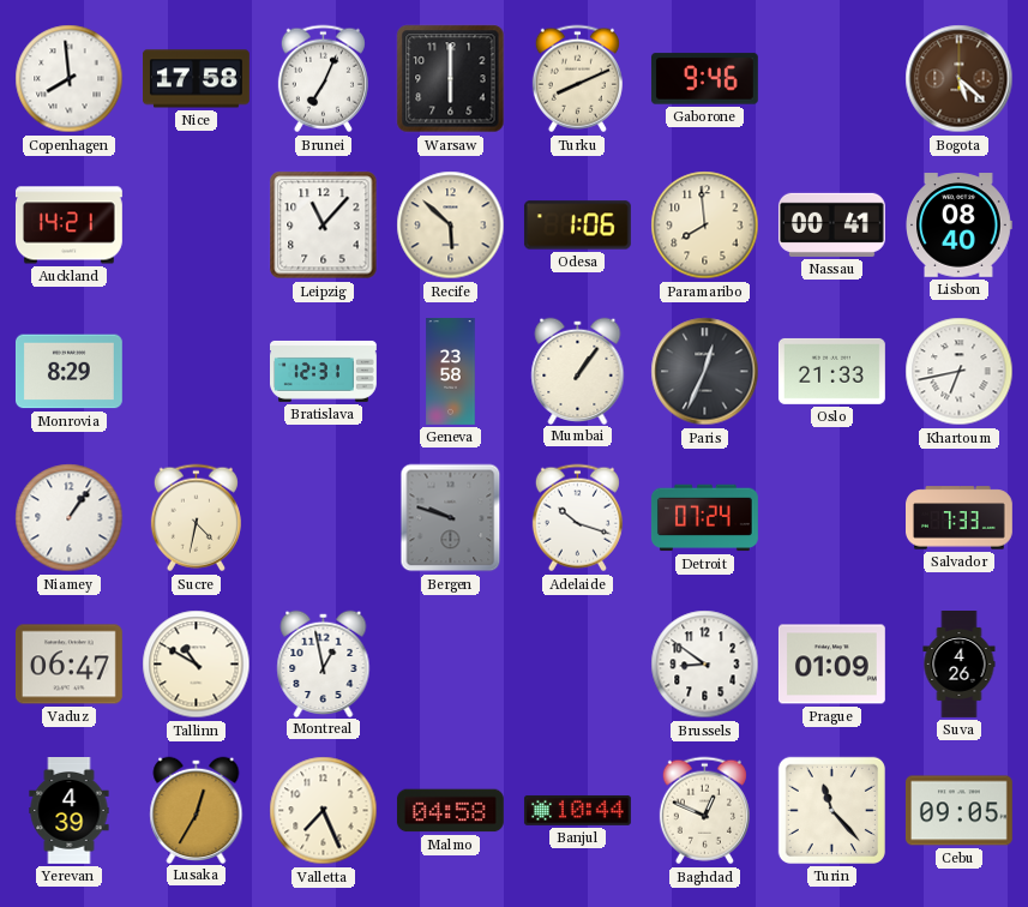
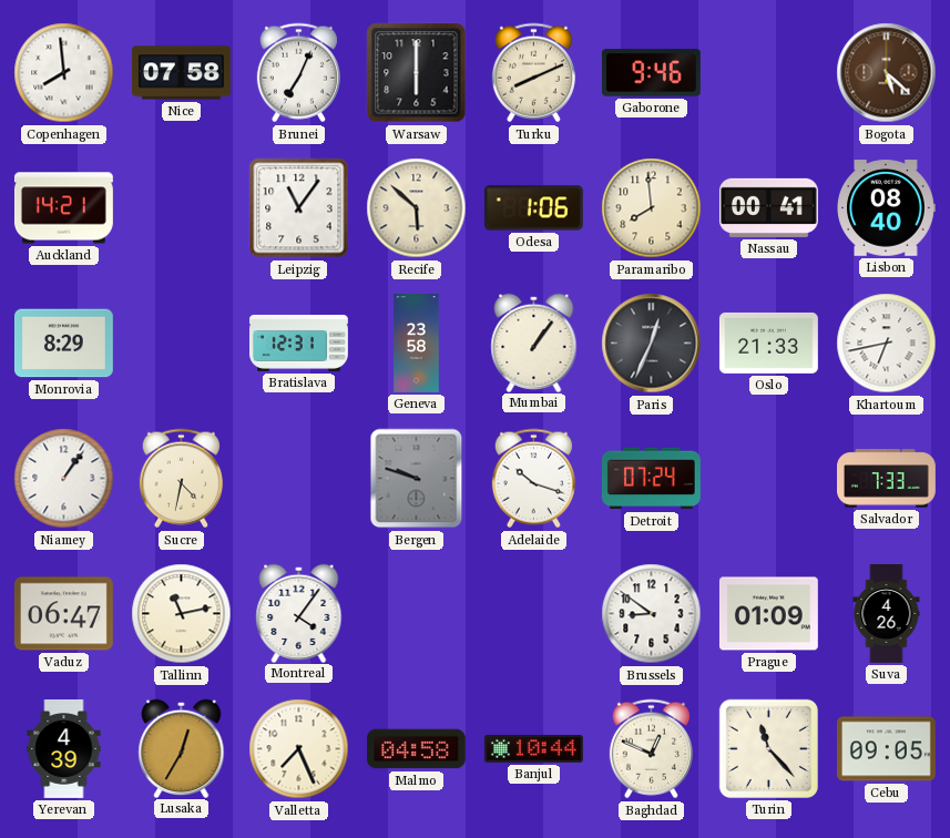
Nice: 17:58 -> 07:58 (182, 73)
Leipzig: 11:07 -> 11:06 (299, 208)
Tallinn: 10:50 -> 11:13 (182, 614)
Montreal: 12:58 -> 4:06 (299, 613)
